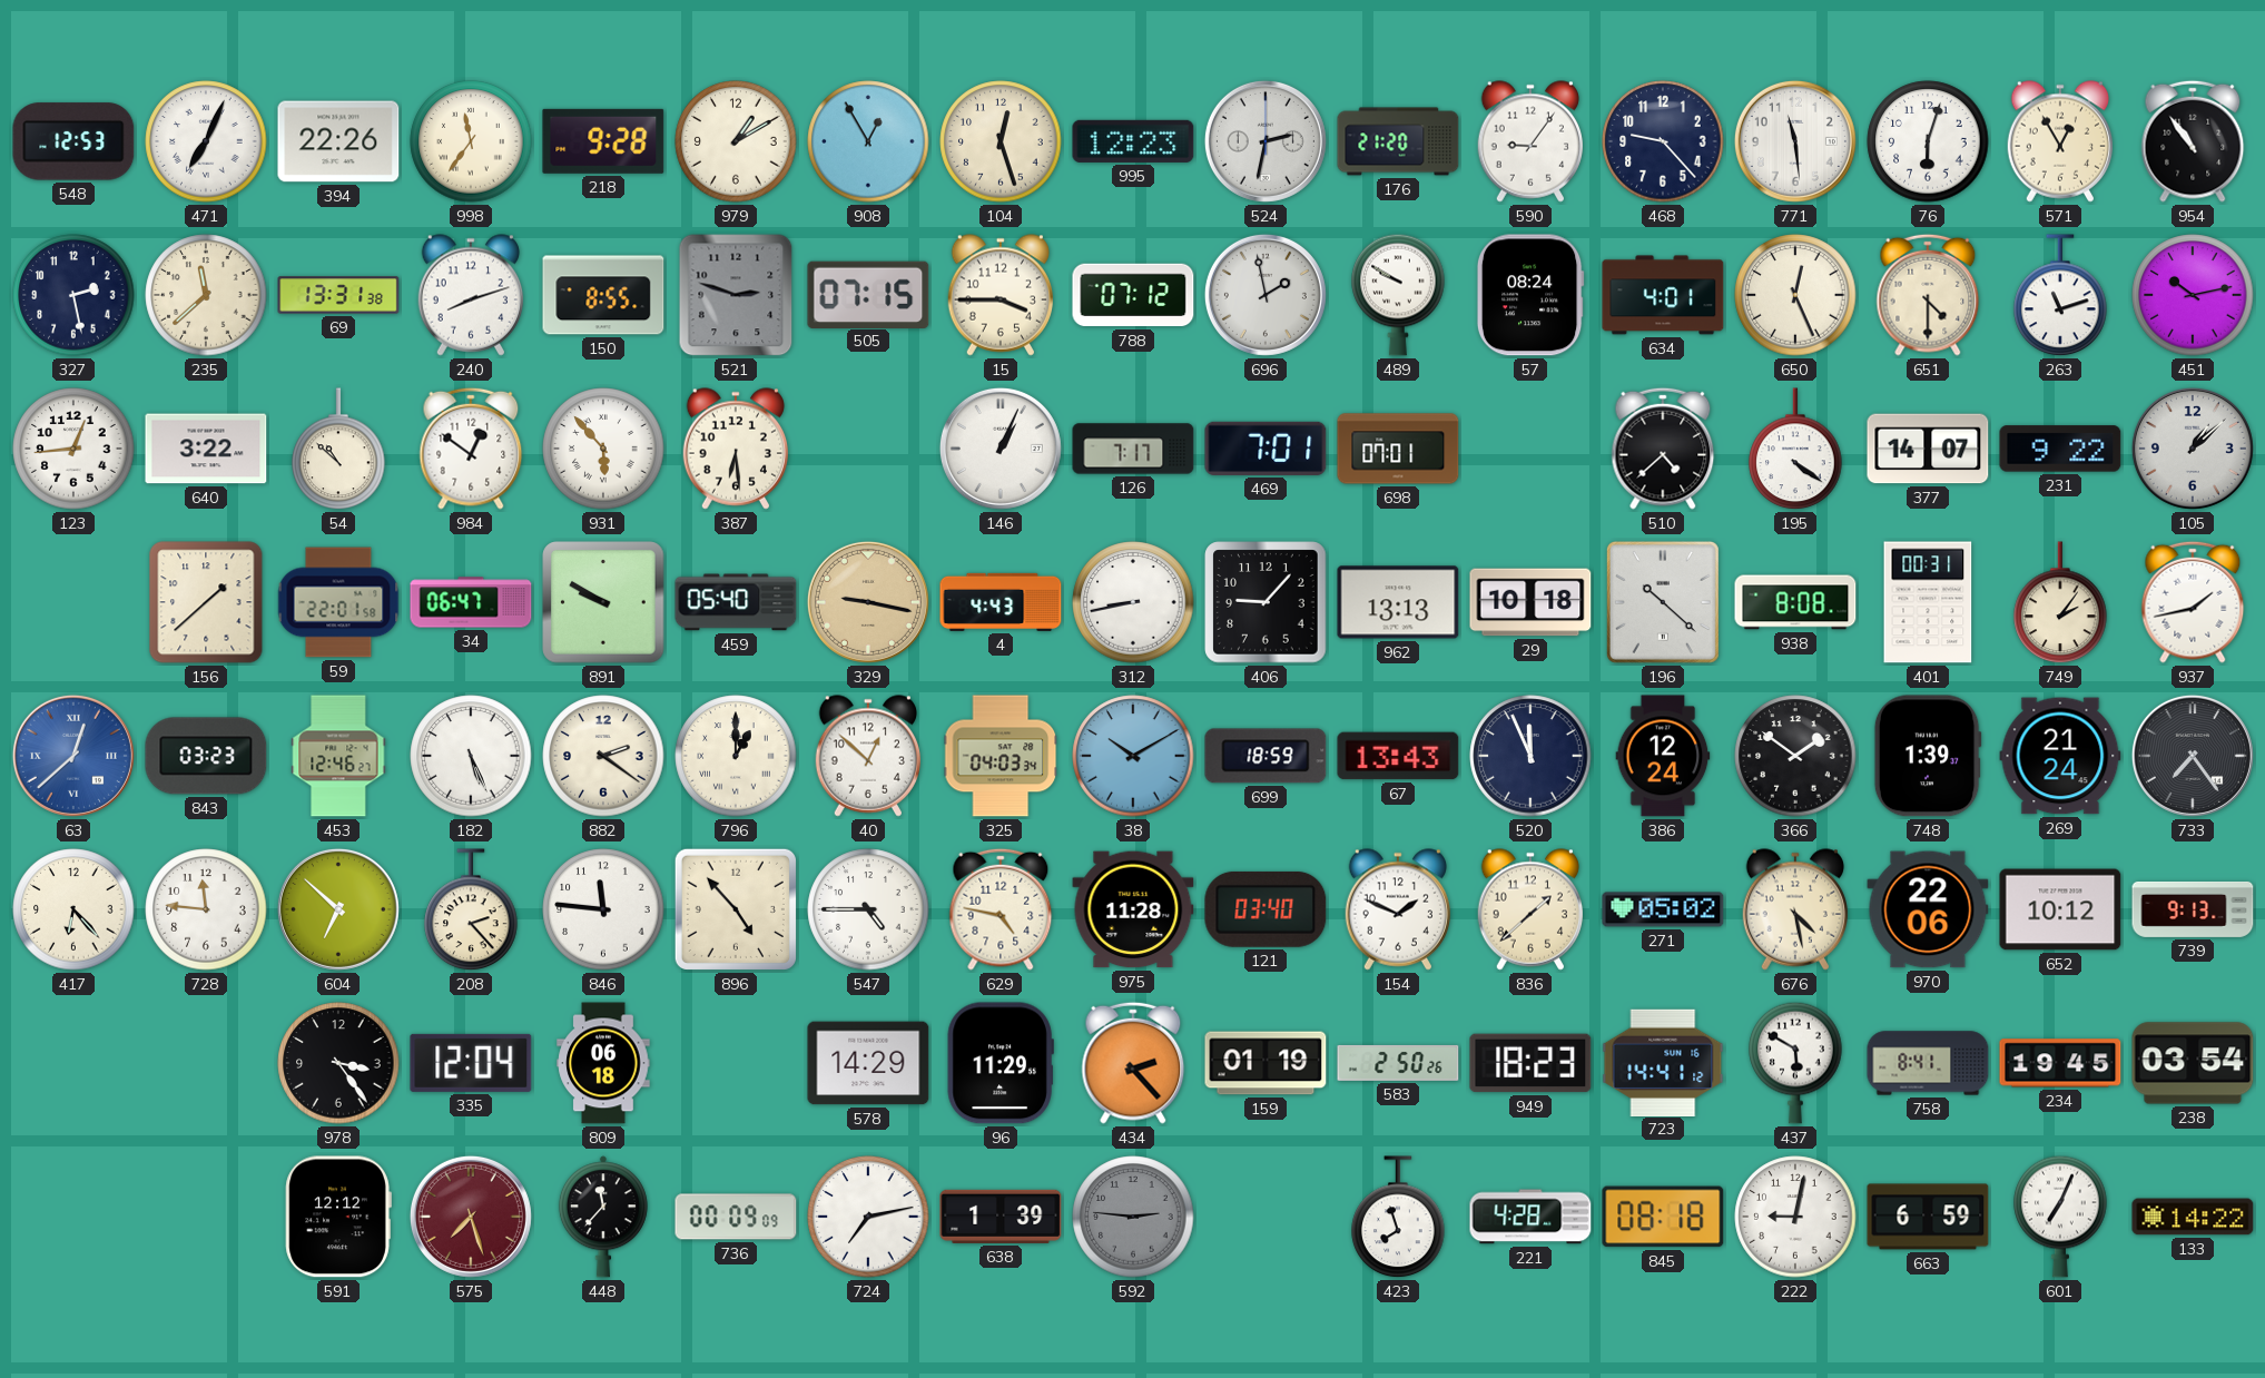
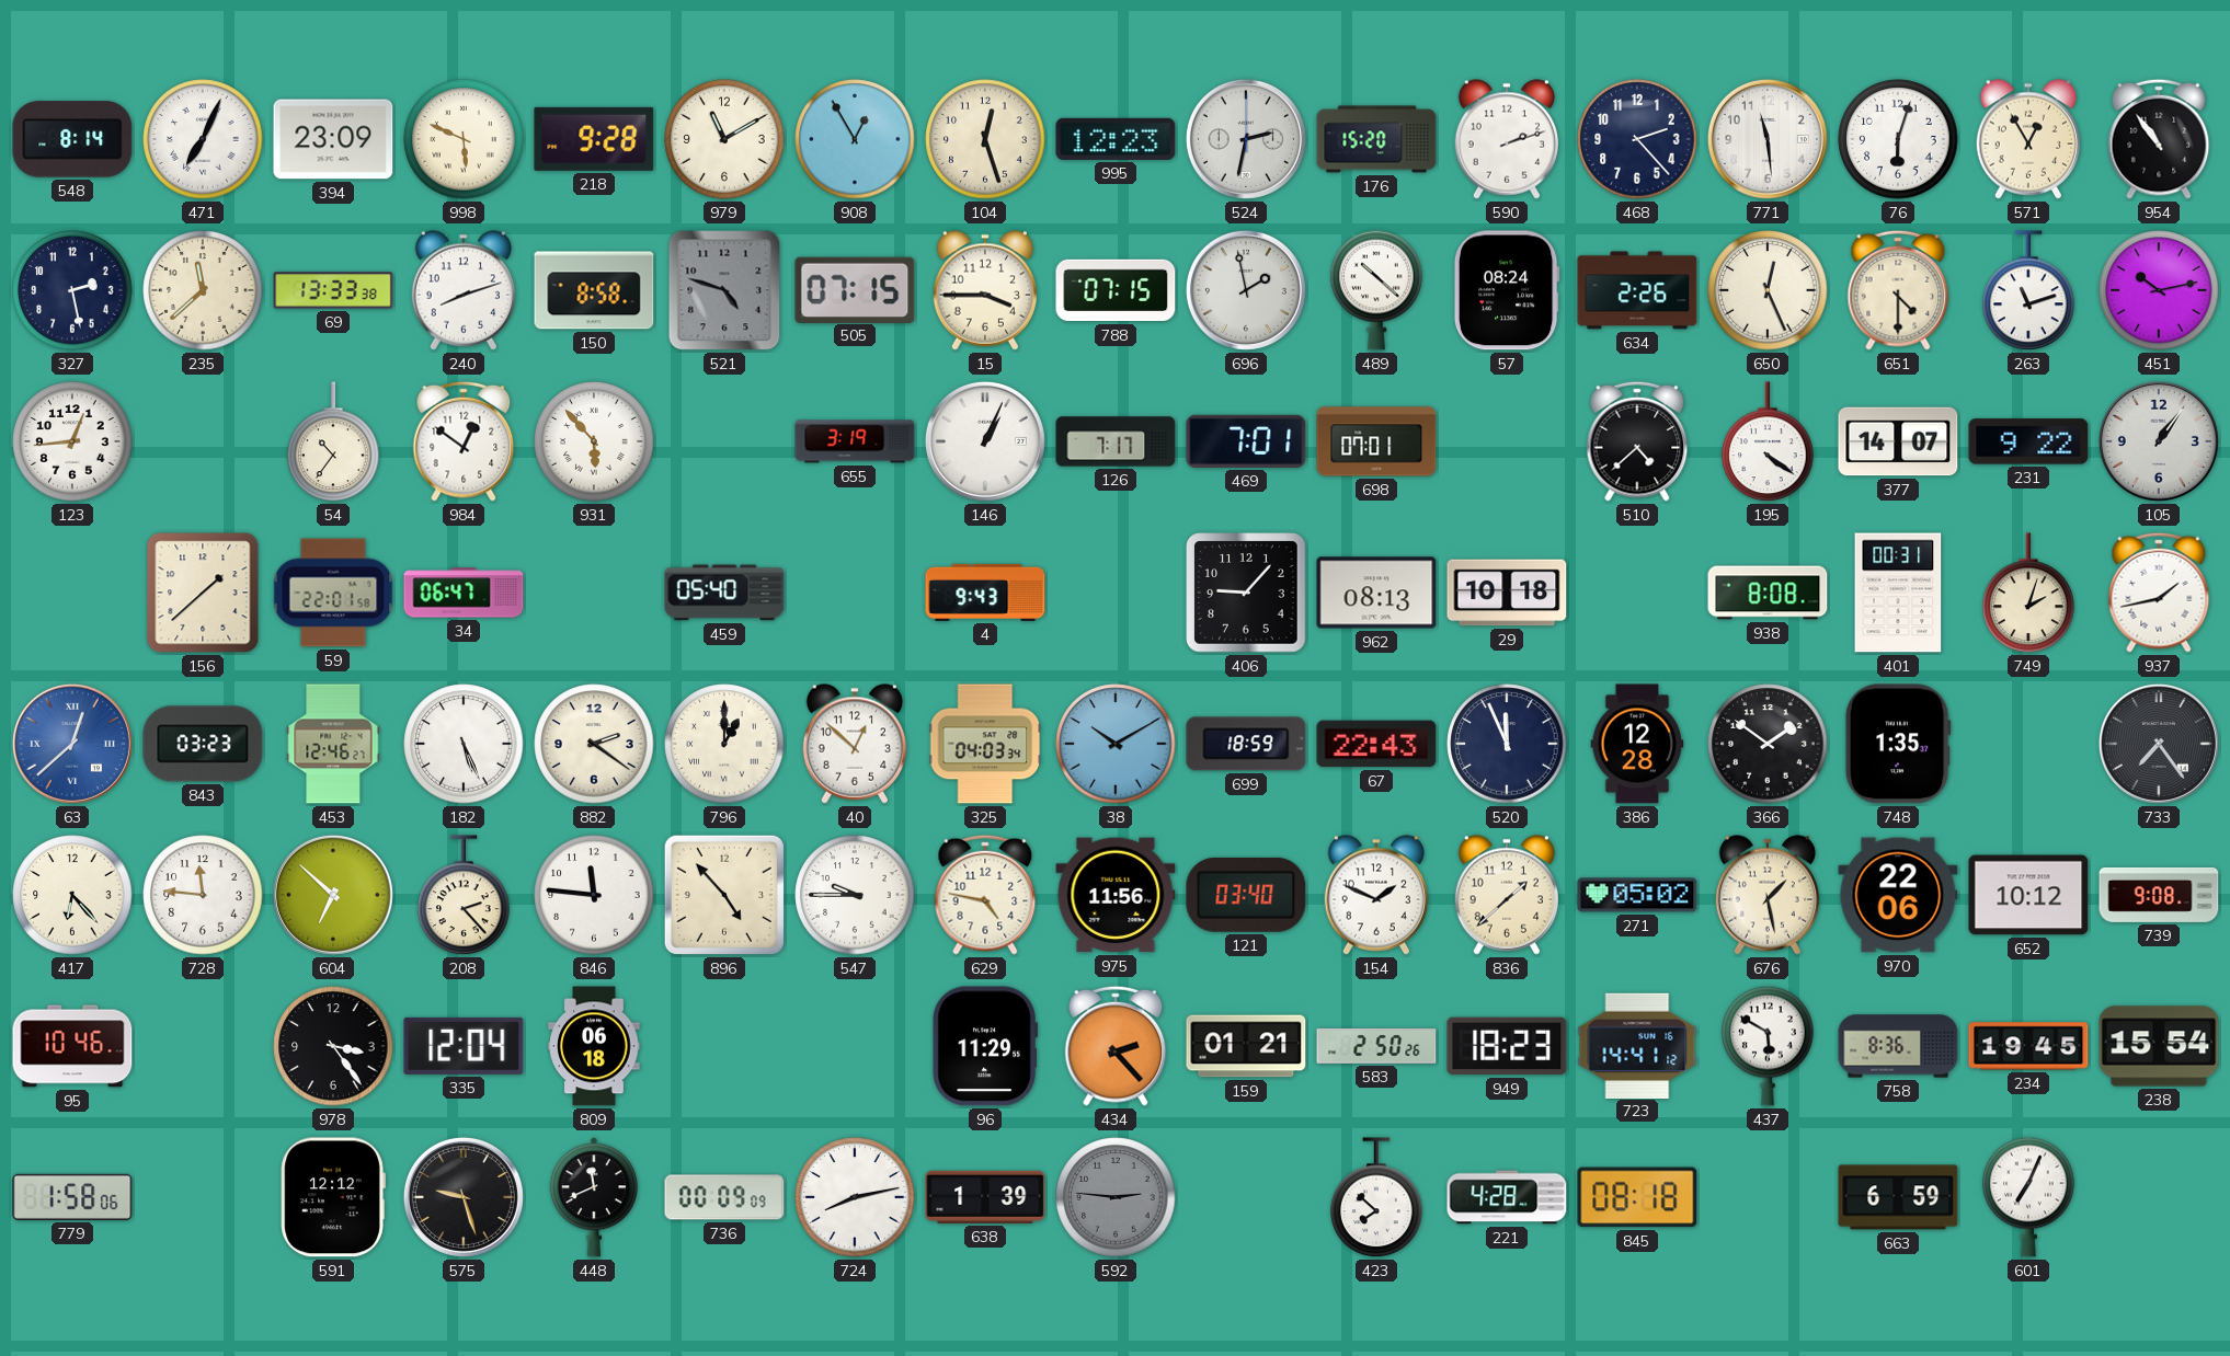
548: 12:53 -> 8:14 (72, 139)
394: 22:26 -> 23:09 (333, 139)
998: 11:36 -> 5:49 (464, 139)
979: 1:10 -> 11:10 (724, 139)
176: 21:20 -> 15:20 (1376, 139)
590: 9:06 -> 2:12 (1506, 139)
468: 9:23 -> 2:23 (1637, 139)
69: 13:31 -> 13:33 (333, 290)
150: 8:55 -> 8:58 (594, 290)
521: 2:48 -> 4:48 (724, 290)
788: 07:12 -> 07:15 (1116, 290)
489: 9:50 -> 10:22 (1376, 290)
634: 4:01 -> 2:26 (1637, 290)
640: 3:22 -> none (206, 449)
54: 10:52 -> 10:36 (333, 443)
387: 6:29 -> none (735, 449)
655: none -> 3:19 (855, 441)
105: 1:08 -> 1:06 (2159, 441)
891: 9:50 -> none (603, 602)
329: 9:17 -> none (868, 602)
4: 4:43 -> 9:43 (985, 593)
312: 8:43 -> none (1133, 602)
962: 13:13 -> 08:13 (1376, 593)
196: 10:22 -> none (1663, 602)
749: 2:06 -> 2:03 (2028, 594)
67: 13:43 -> 22:43 (1376, 744)
386: 12:24 -> 12:28 (1637, 744)
748: 1:39 -> 1:35 (1898, 744)
269: 21:24 -> none (2060, 756)
547: 4:45 -> 9:45 (855, 895)
975: 11:28 -> 11:56 (1116, 895)
676: 4:28 -> 1:28 (1766, 895)
739: 9:13 -> 9:08 (2159, 895)
95: none -> 10:46 (72, 1046)
578: 14:29 -> none (868, 1063)
159: 01:19 -> 01:21 (1246, 1046)
758: 8:41 -> 8:36 (1898, 1046)
238: 03:54 -> 15:54 (2159, 1046)
779: none -> 1:58 (72, 1197)
575: 7:27 -> 9:27 (464, 1197)
575 dial: burgundy -> black (464, 1197)
448: 11:37 -> 11:41 (594, 1197)
724: 7:13 -> 8:13 (855, 1197)
423: 7:57 -> 7:52 (1376, 1198)
222: 9:02 -> none (1795, 1217)
133: 14:22 -> none (2193, 1217)
